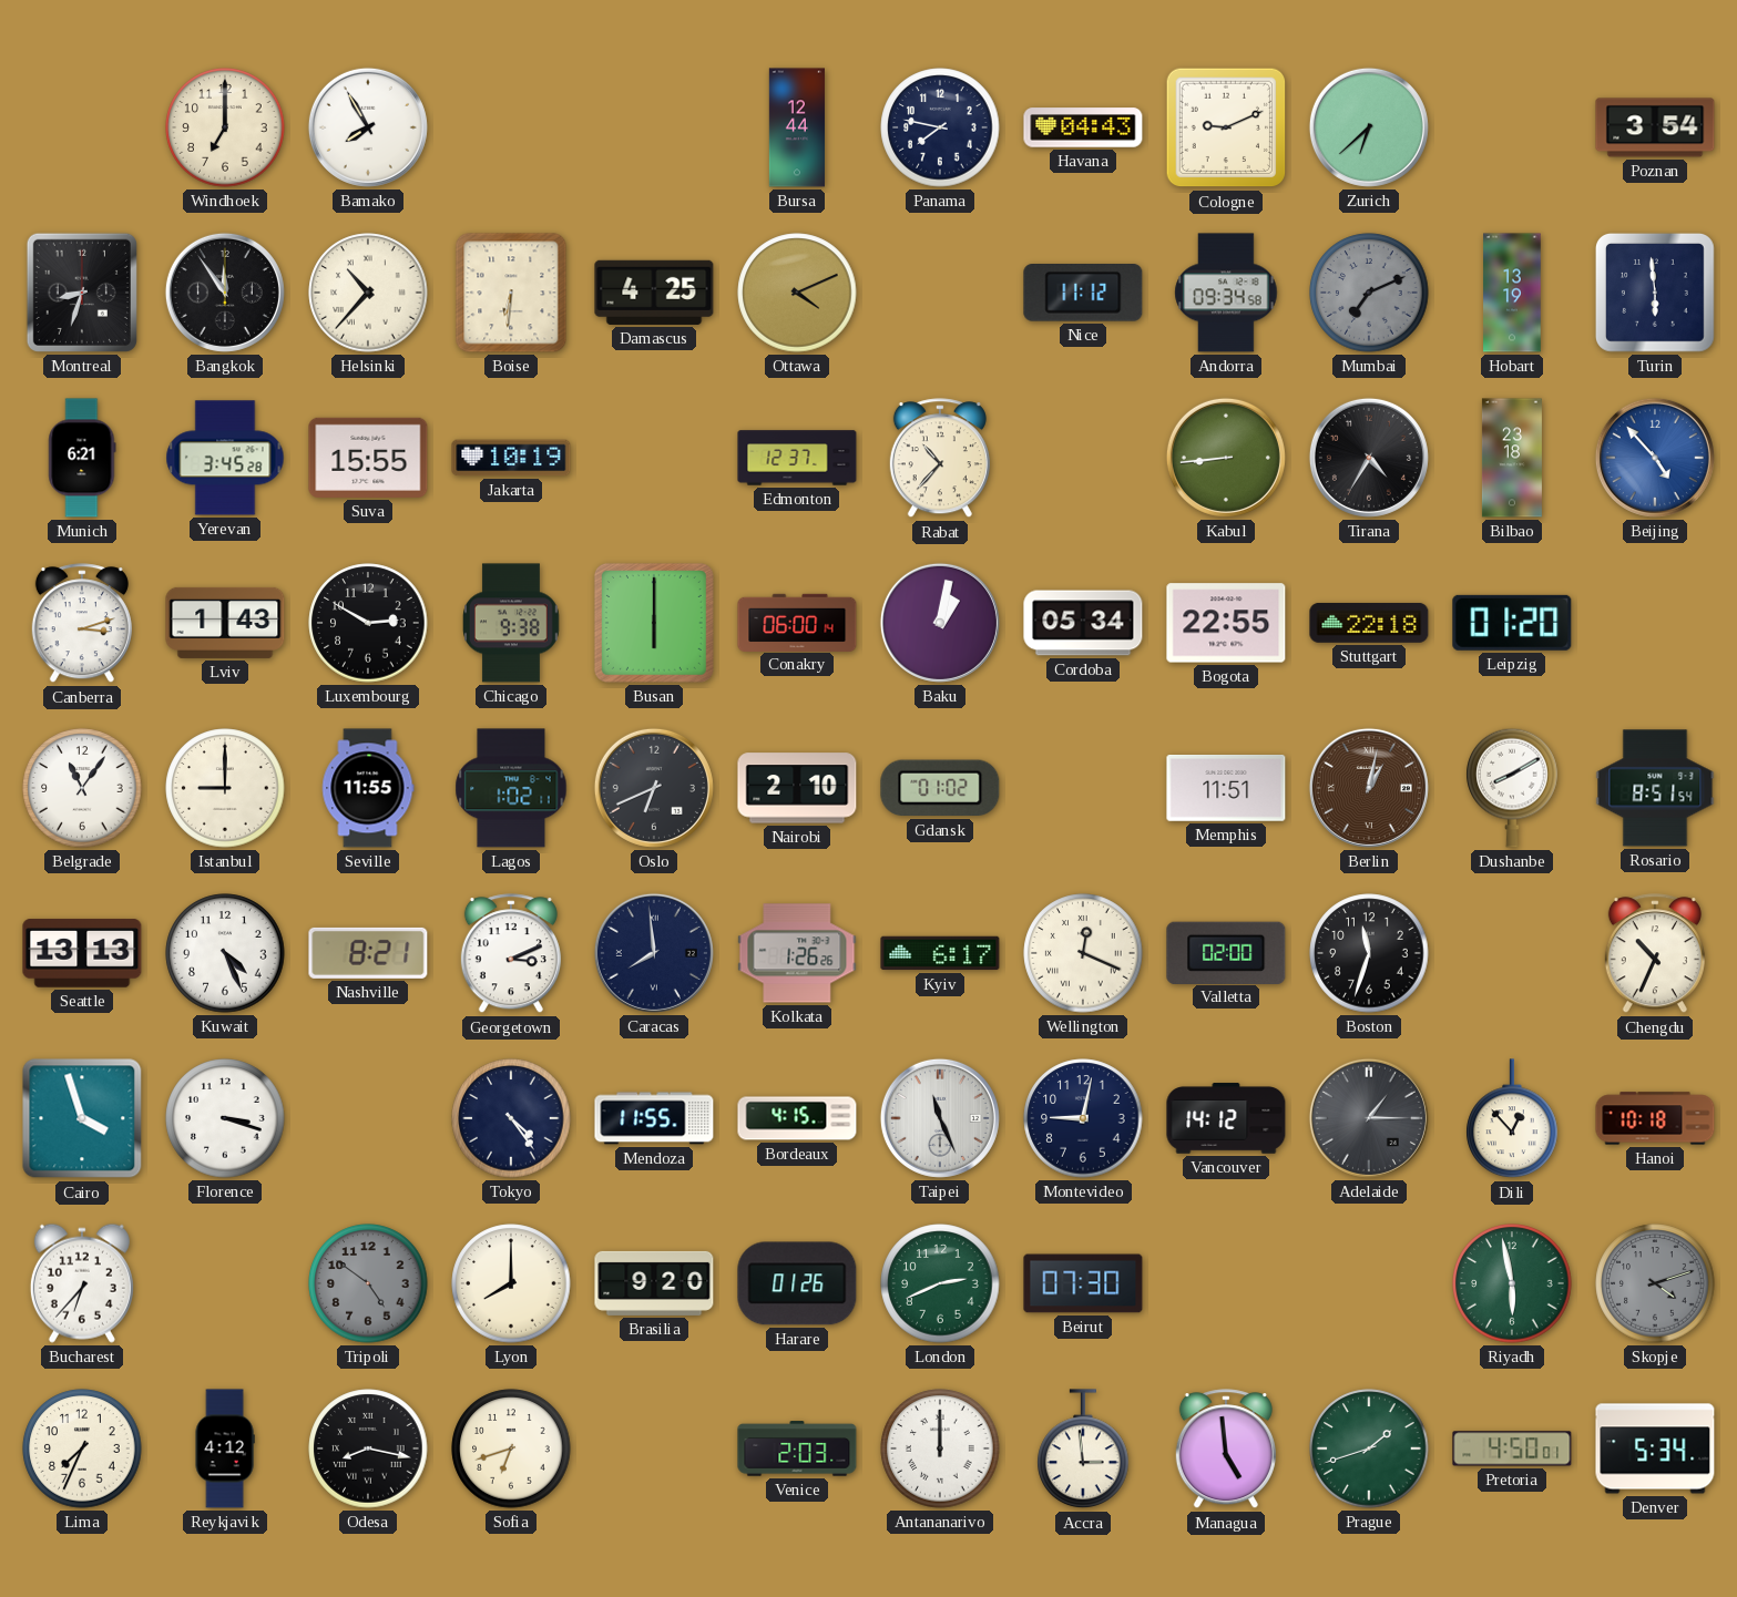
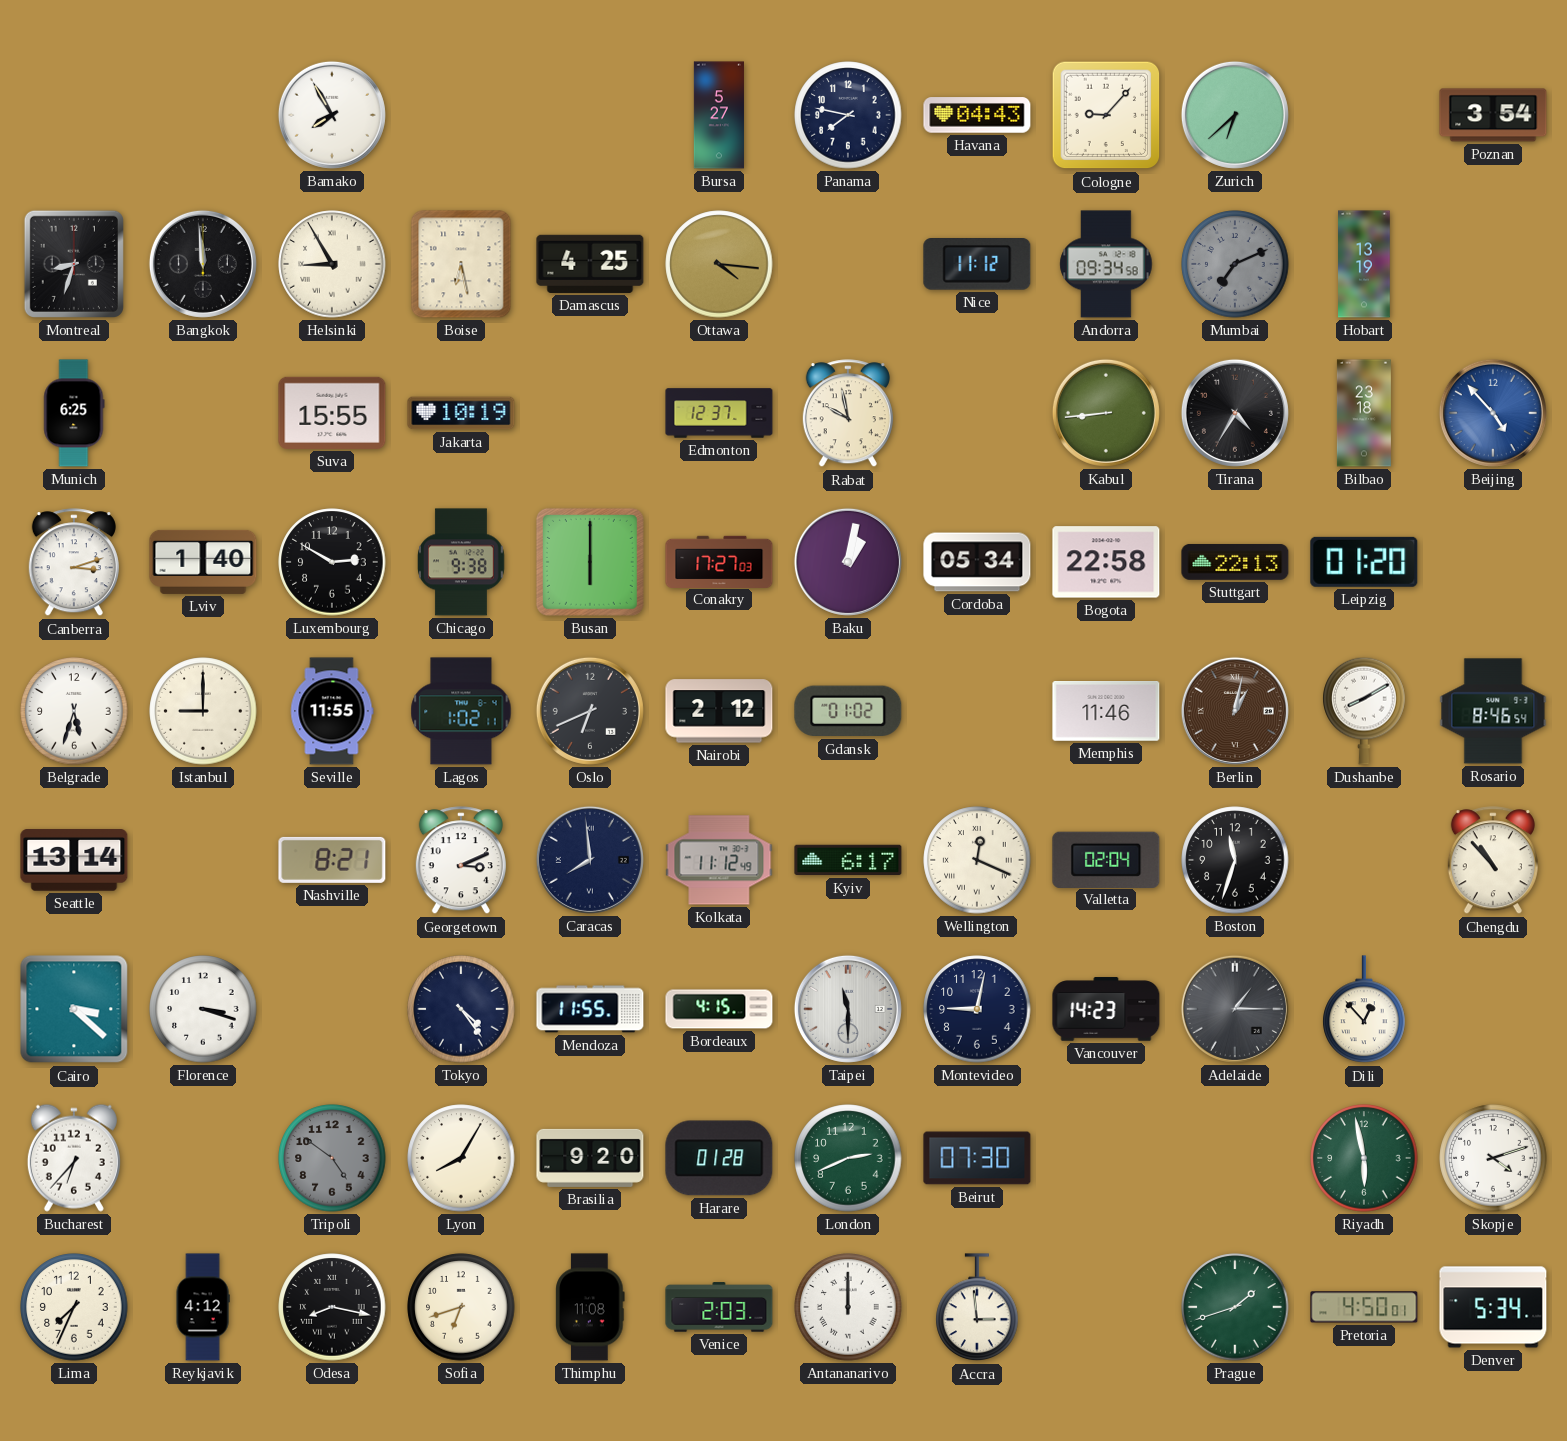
Windhoek: 7:00 -> none (225, 127)
Bursa: 12:44 -> 5:27 (719, 115)
Cologne: 9:11 -> 9:07 (1106, 115)
Bangkok: 11:54 -> 11:59 (203, 264)
Helsinki: 10:37 -> 8:55 (332, 264)
Boise: 6:31 -> 6:28 (461, 264)
Ottawa: 4:11 -> 4:16 (719, 264)
Turin: 5:59 -> none (1655, 293)
Munich: 6:21 -> 6:25 (74, 413)
Yerevan: 3:45 -> none (225, 458)
Rabat: 10:37 -> 9:58 (848, 414)
Lviv: 1:43 -> 1:40 (203, 562)
Conakry: 06:00 -> 17:27 (719, 561)
Bogota: 22:55 -> 22:58 (1106, 562)
Stuttgart: 22:18 -> 22:13 (1235, 562)
Belgrade: 11:06 -> 5:33 (74, 711)
Nairobi: 2:10 -> 2:12 (719, 711)
Memphis: 11:51 -> 11:46 (1106, 712)
Rosario: 8:51 -> 8:46 (1493, 711)
Seattle: 13:13 -> 13:14 (74, 860)
Kuwait: 4:26 -> none (225, 953)
Kolkata: 1:26 -> 11:12 (719, 860)
Valletta: 02:00 -> 02:04 (1106, 859)
Chengdu: 10:34 -> 10:53 (1493, 861)
Cairo: 3:57 -> 3:22 (74, 1009)
Taipei: 11:26 -> 11:30 (848, 1009)
Vancouver: 14:12 -> 14:23 (1106, 1009)
Hanoi: 10:18 -> none (1655, 1118)
Lyon: 8:00 -> 8:05 (461, 1158)
Harare: 01:26 -> 01:28 (719, 1158)
Skopje dial: grey -> white (1493, 1158)
Thimphu: none -> 11:08 (590, 1307)
Managua: 4:59 -> none (1226, 1450)
